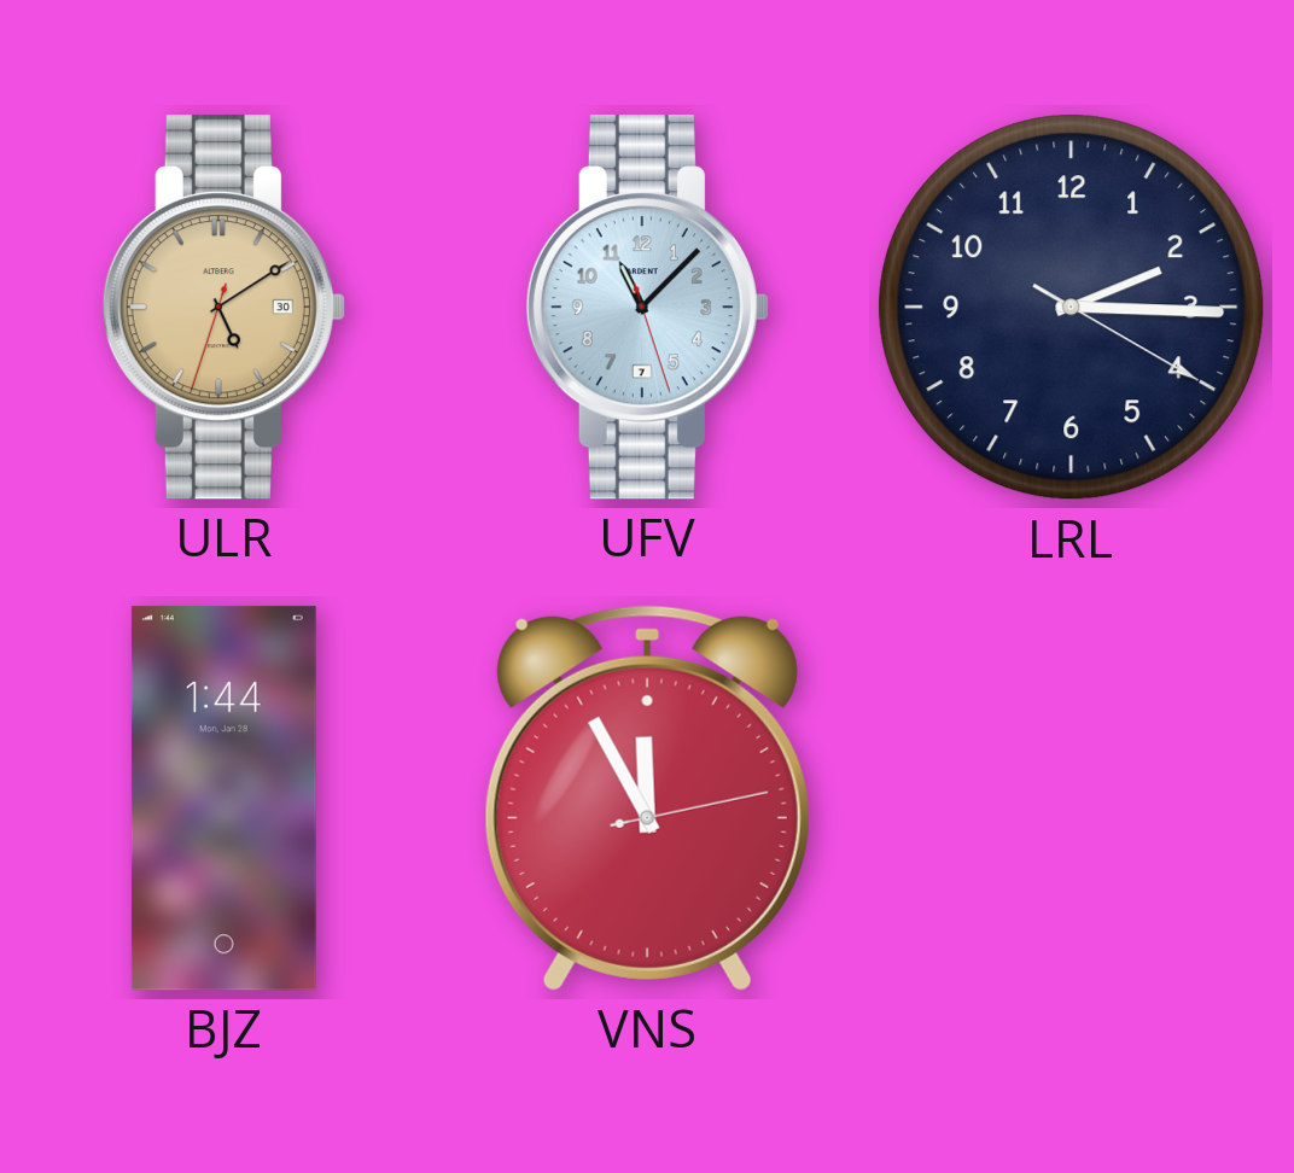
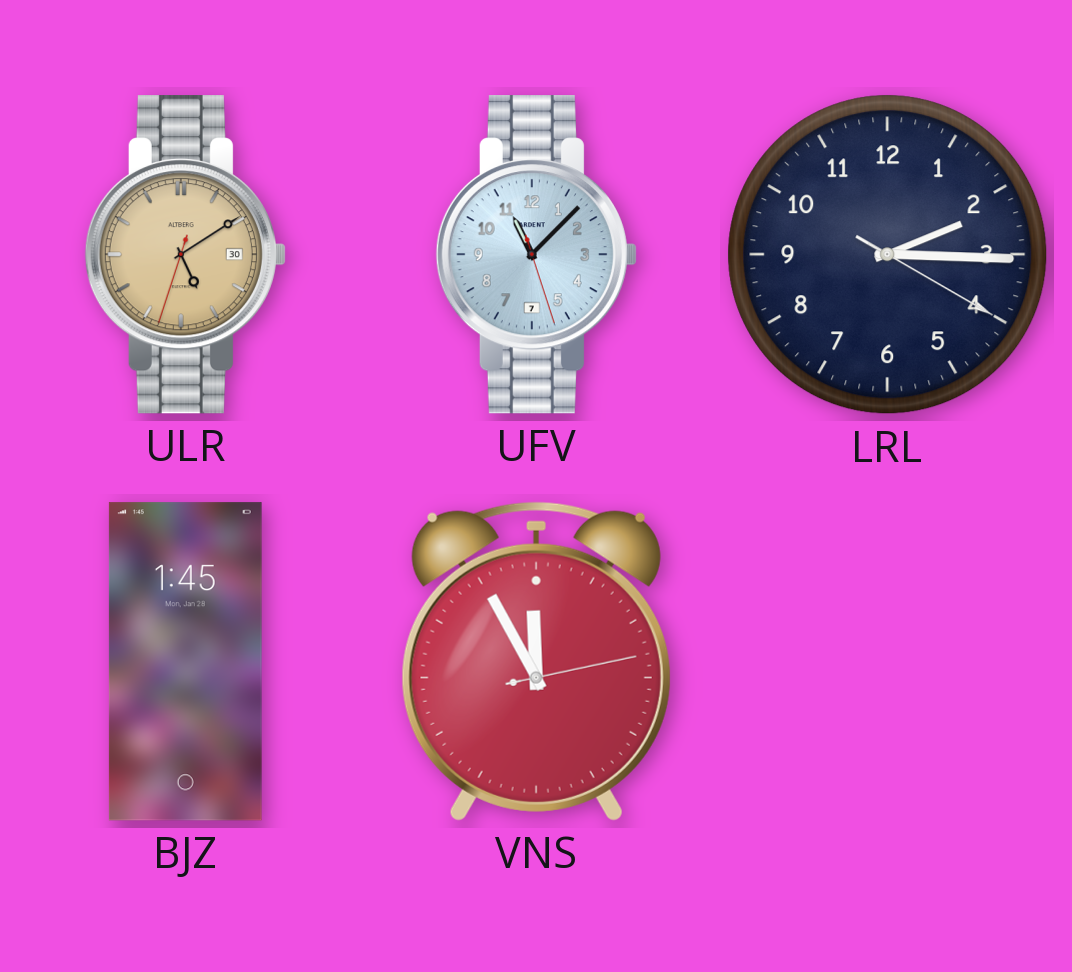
BJZ: 1:44 -> 1:45 (185, 662)
